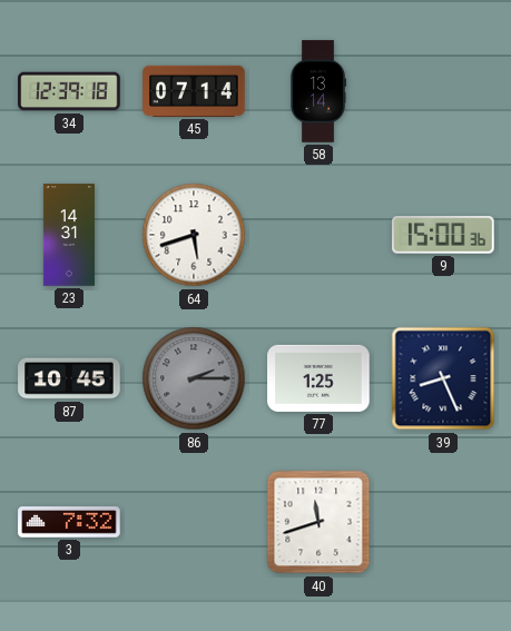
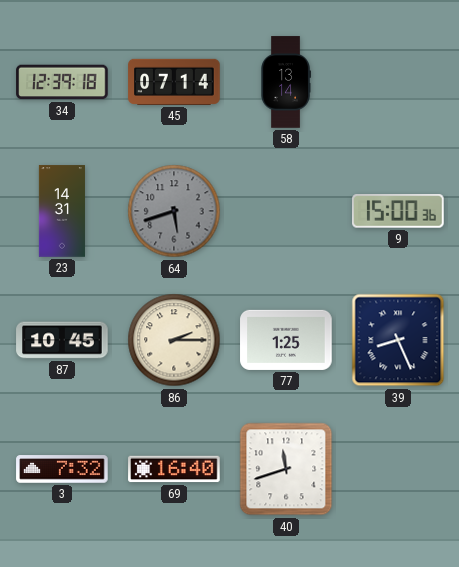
64 dial: white -> grey (174, 211)
86 dial: grey -> cream (174, 340)
69: none -> 16:40 (174, 469)
